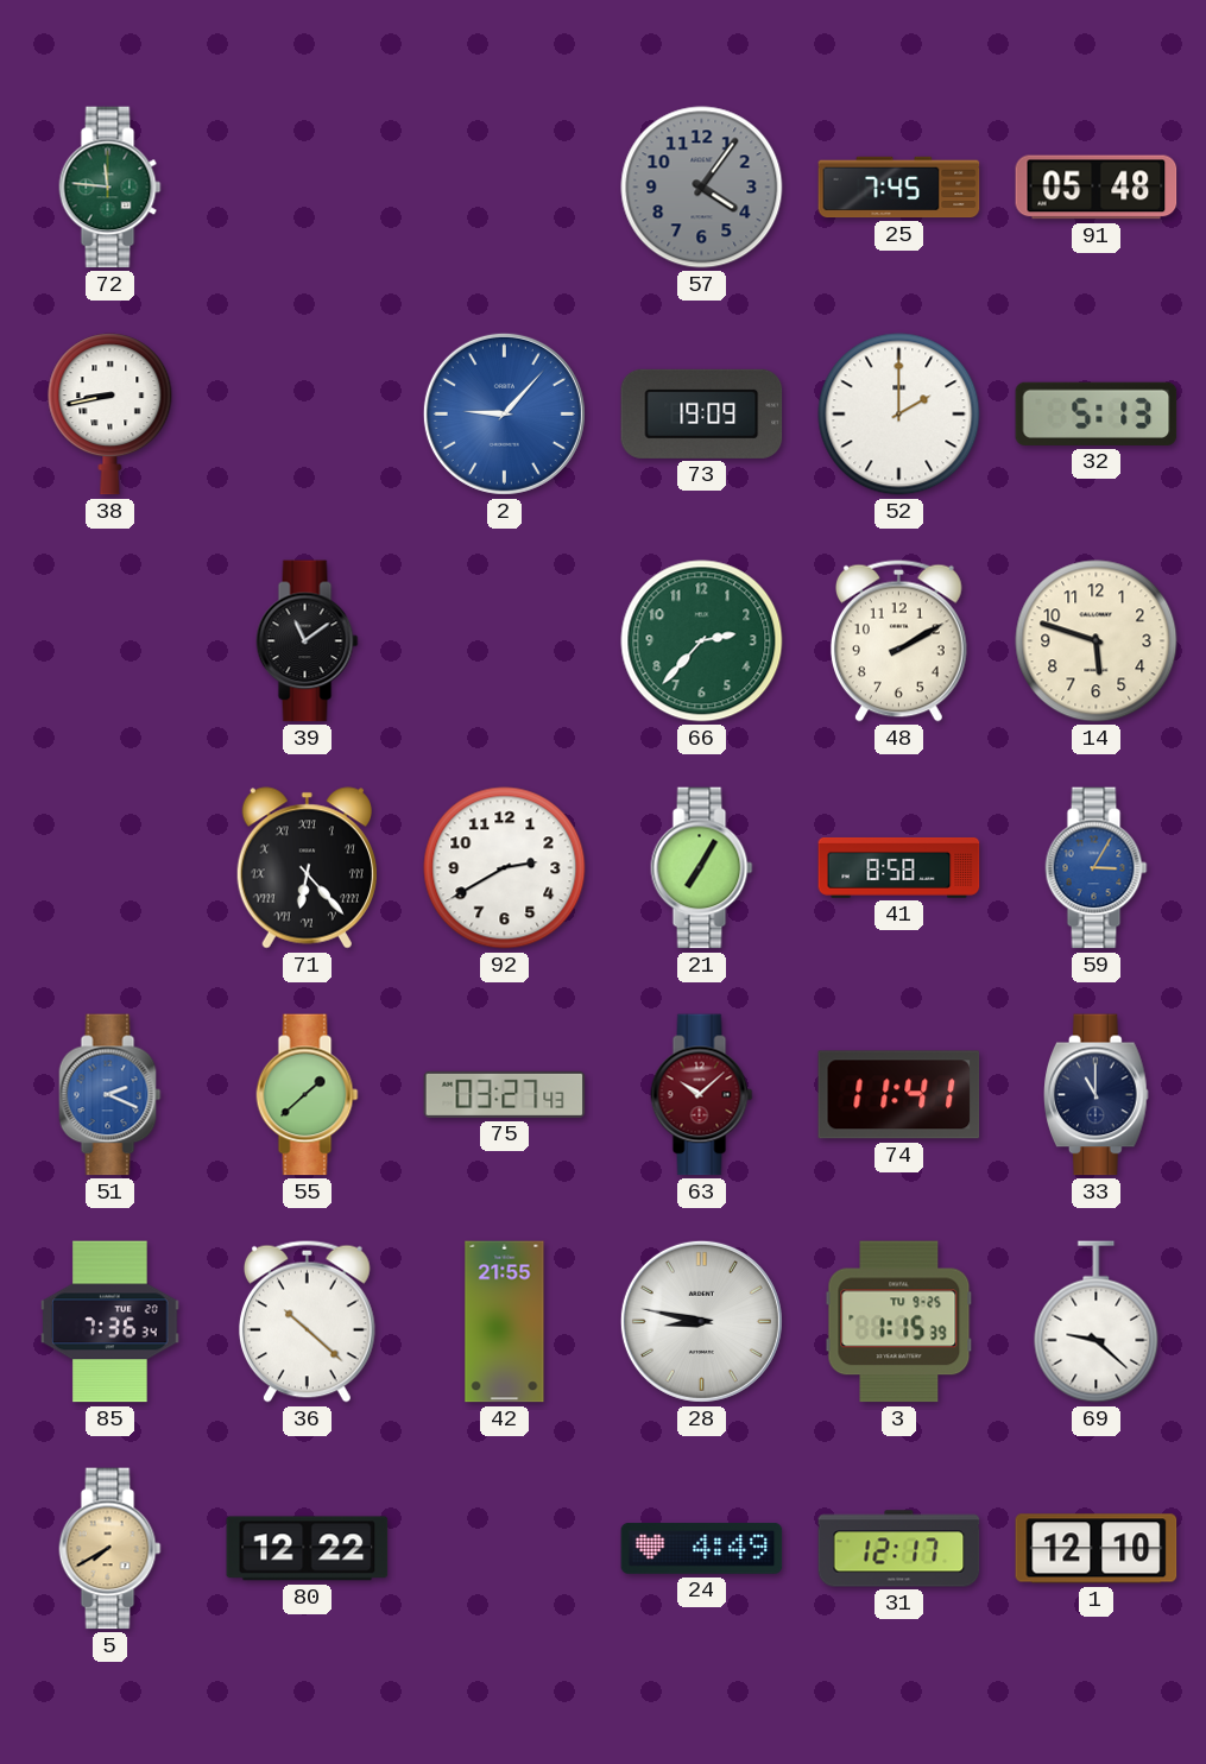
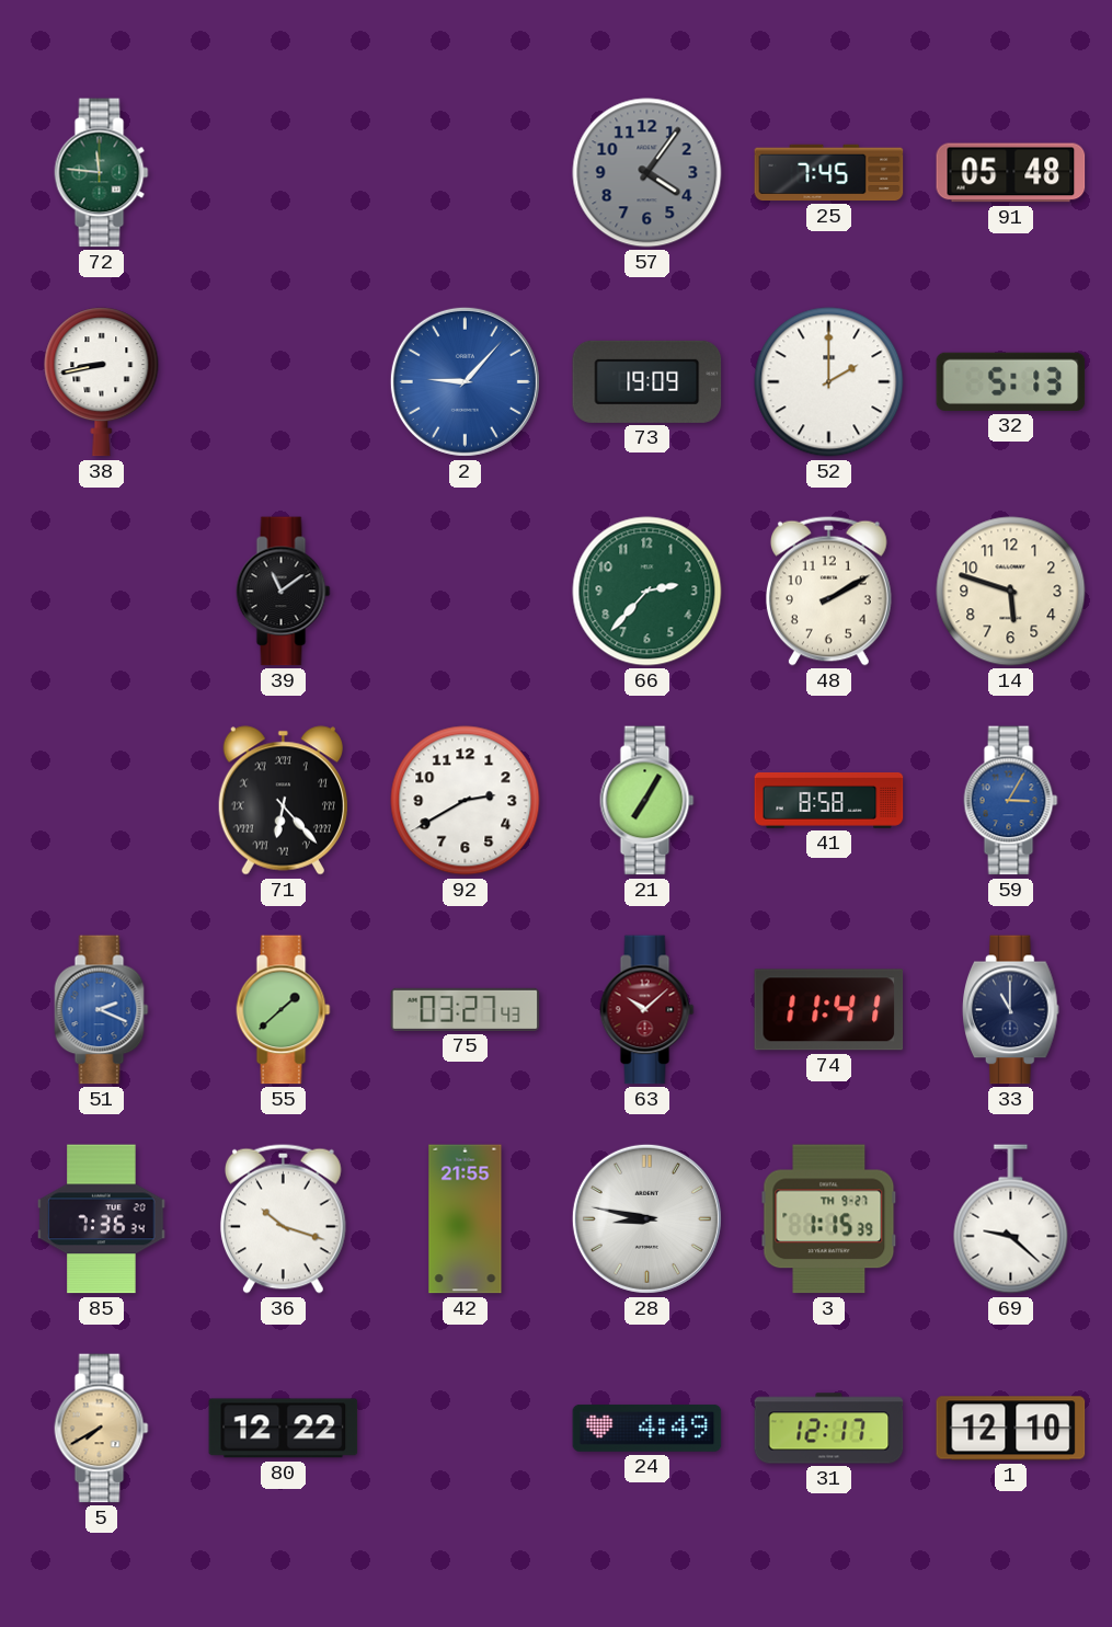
36: 10:22 -> 10:18 (283, 1218)
3 date: TU 9-25 -> TH 9-27 (829, 1219)
